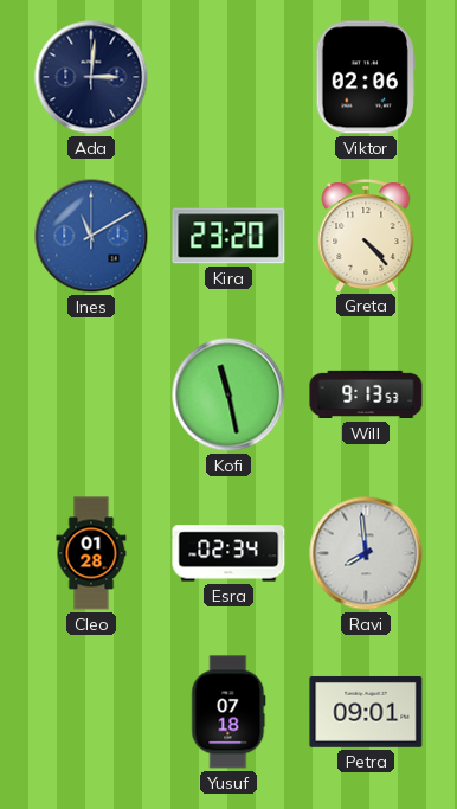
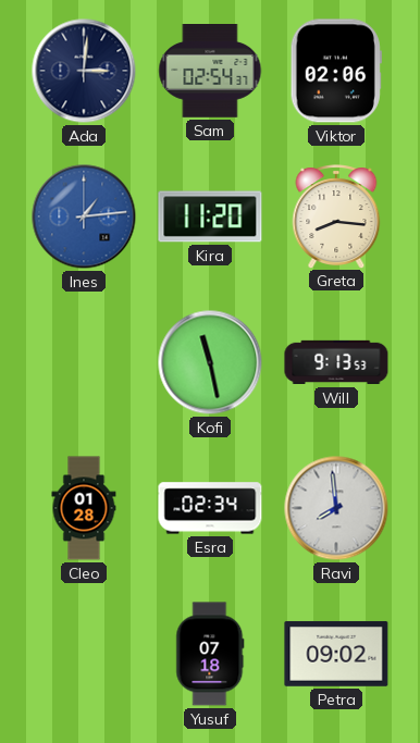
Sam: none -> 02:54 (210, 72)
Ines: 11:10 -> 1:14 (84, 216)
Kira: 23:20 -> 11:20 (210, 216)
Greta: 4:23 -> 8:16 (336, 216)
Petra: 09:01 -> 09:02 (336, 654)
